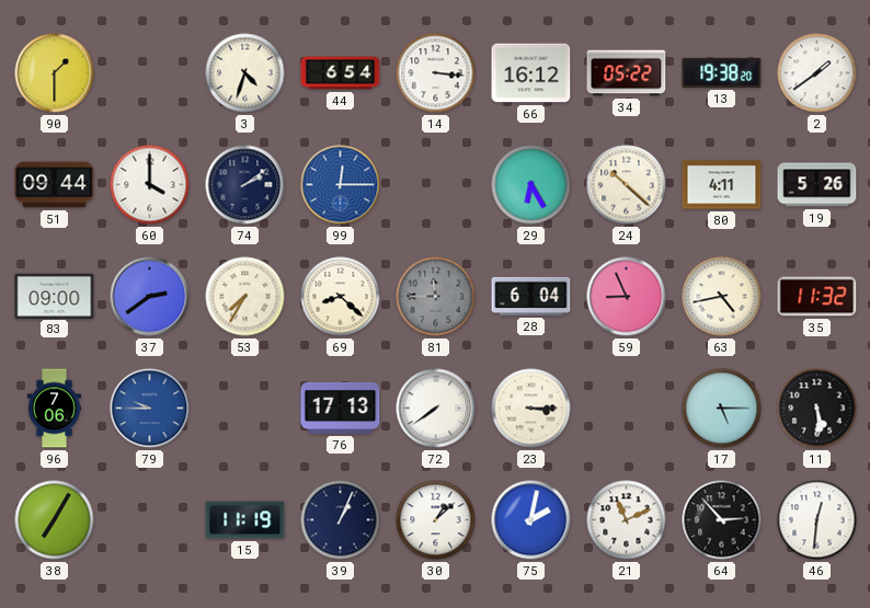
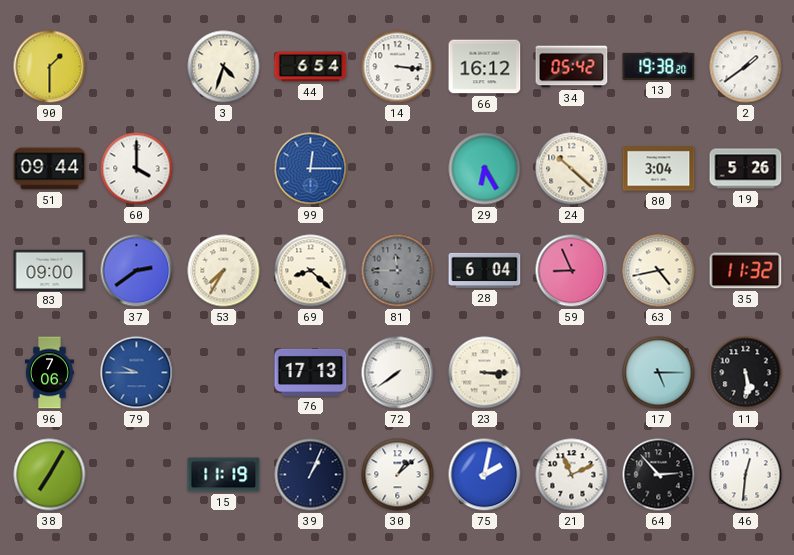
34: 05:22 -> 05:42 (572, 67)
74: 2:09 -> none (245, 185)
80: 4:11 -> 3:04 (659, 169)
